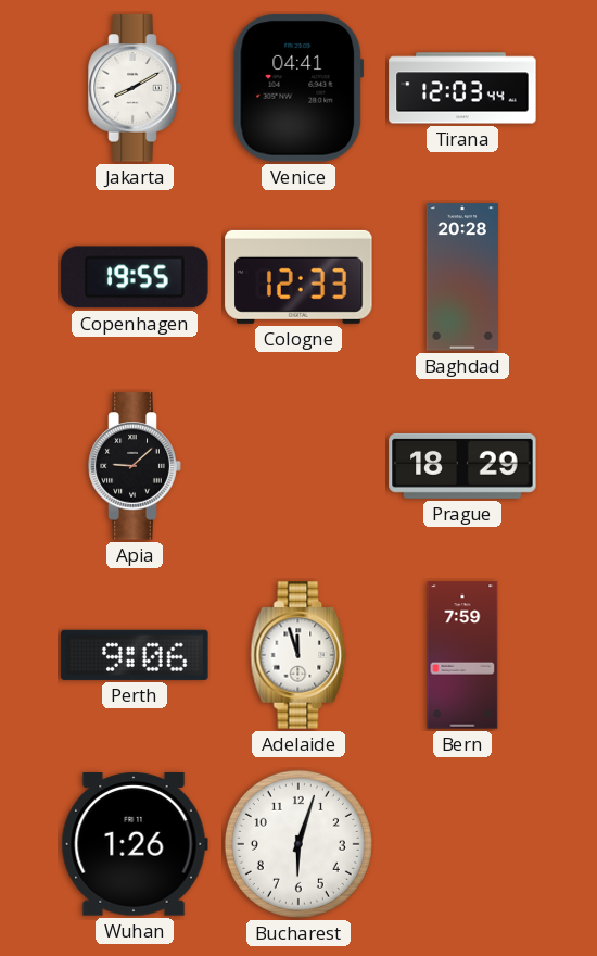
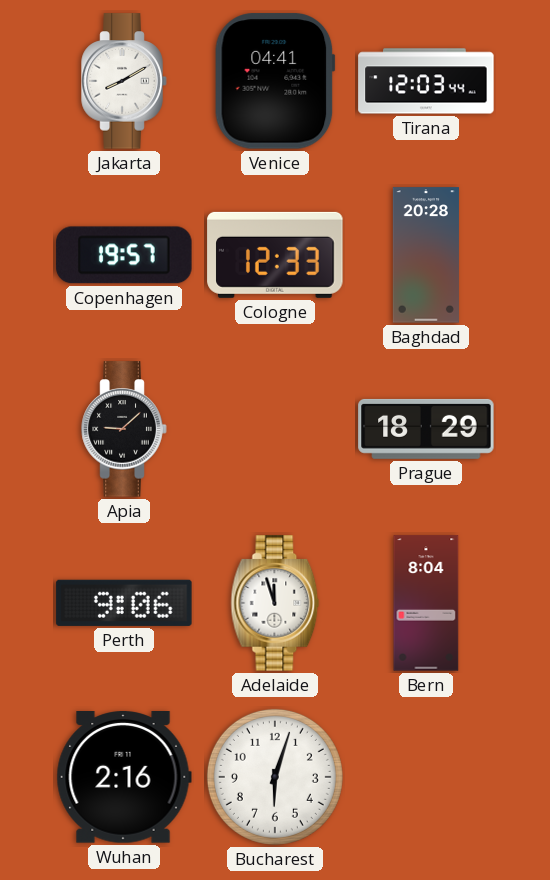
Copenhagen: 19:55 -> 19:57 (124, 255)
Bern: 7:59 -> 8:04 (426, 603)
Wuhan: 1:26 -> 2:16 (124, 778)
